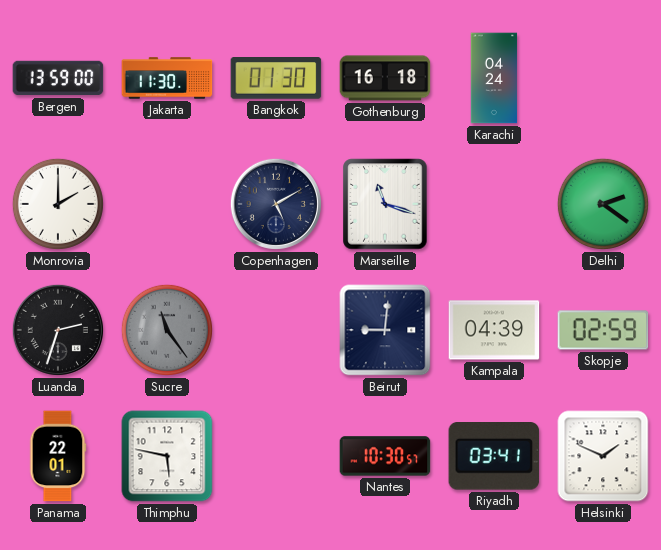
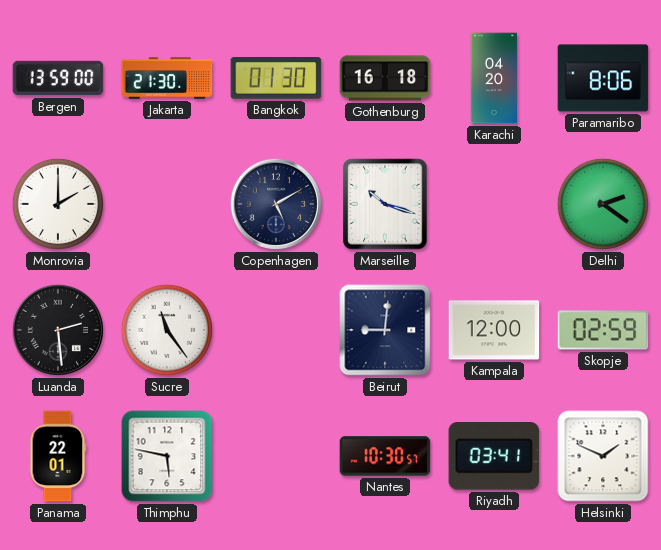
Jakarta: 11:30 -> 21:30 (167, 78)
Karachi: 04:24 -> 04:20 (494, 78)
Paramaribo: none -> 8:06 (603, 78)
Marseille: 11:18 -> 10:18 (385, 204)
Luanda: 2:33 -> 2:29 (58, 330)
Sucre dial: grey -> white (167, 330)
Kampala: 04:39 -> 12:00 (494, 330)
